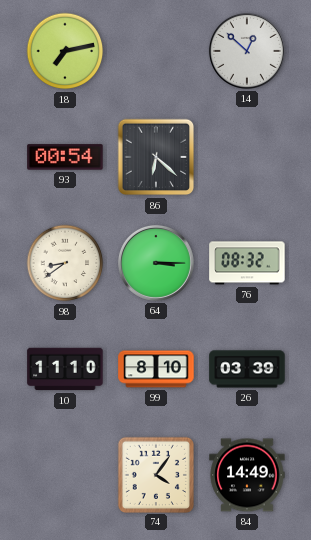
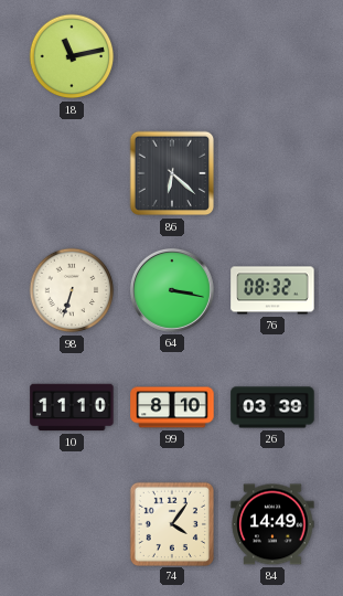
18: 7:13 -> 11:13 (72, 56)
14: 12:52 -> none (247, 51)
93: 00:54 -> none (65, 157)
98: 8:39 -> 6:33 (72, 290)
64: 3:15 -> 3:17 (172, 290)
